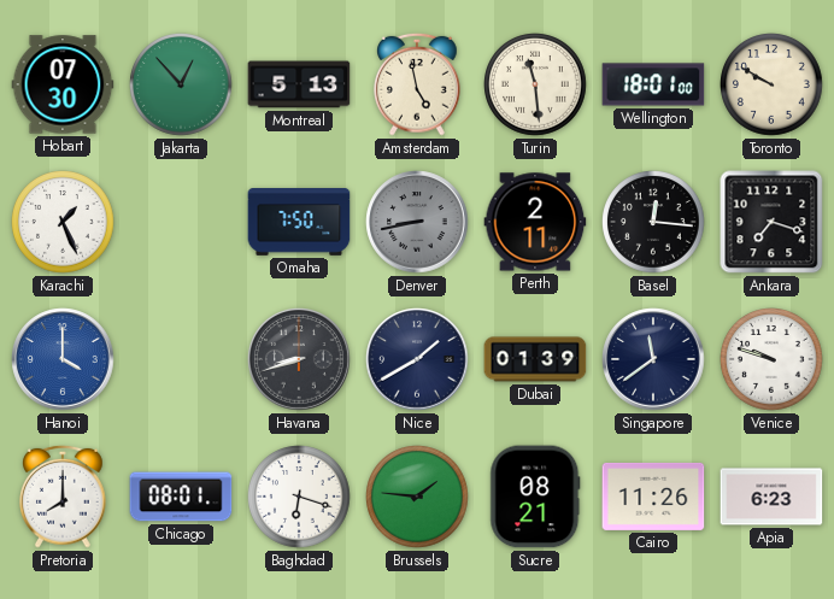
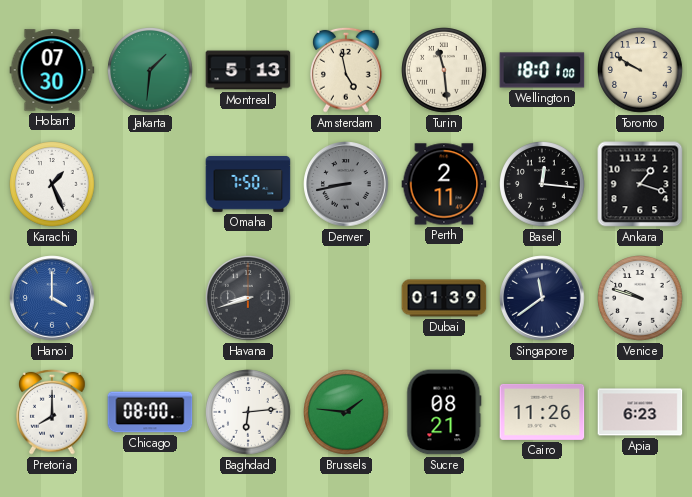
Jakarta: 12:53 -> 1:31 (150, 70)
Ankara: 7:18 -> 1:18 (640, 184)
Nice: 1:40 -> none (417, 359)
Chicago: 08:01 -> 08:00 (150, 412)
Baghdad: 6:18 -> 6:14 (248, 412)
